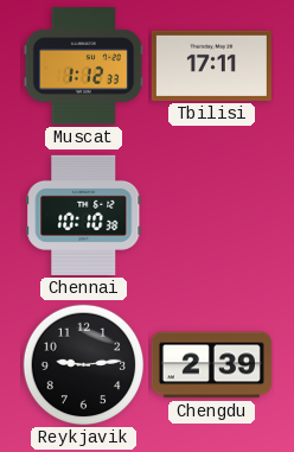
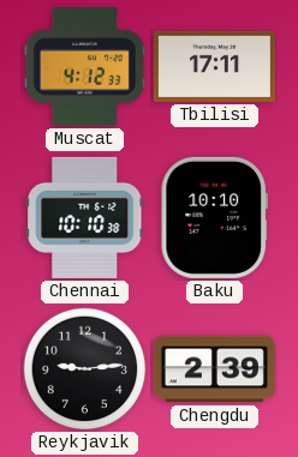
Muscat: 1:12 -> 4:12 (85, 67)
Baku: none -> 10:10 (214, 217)
